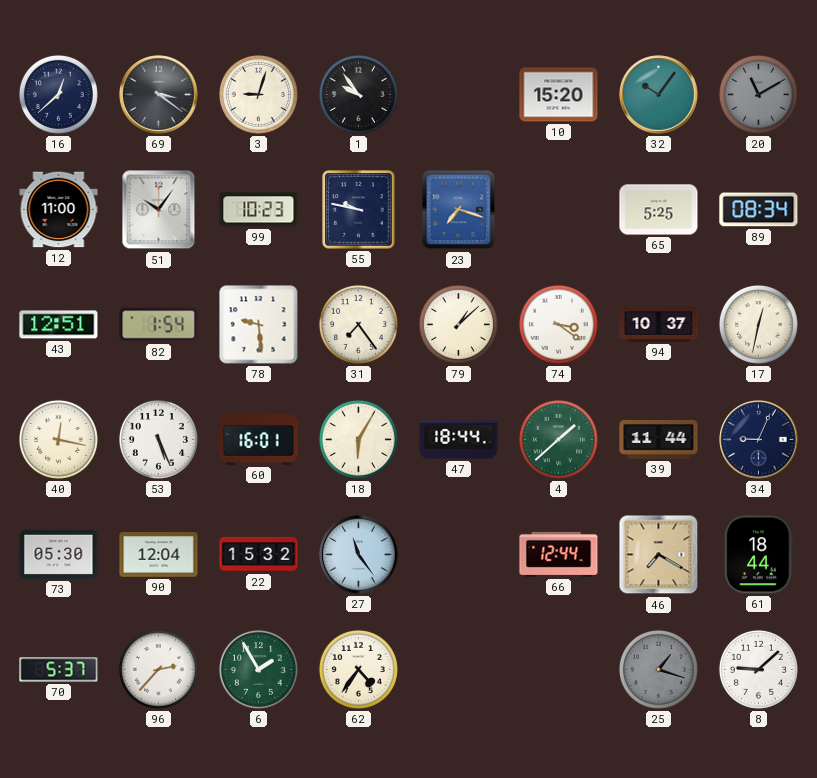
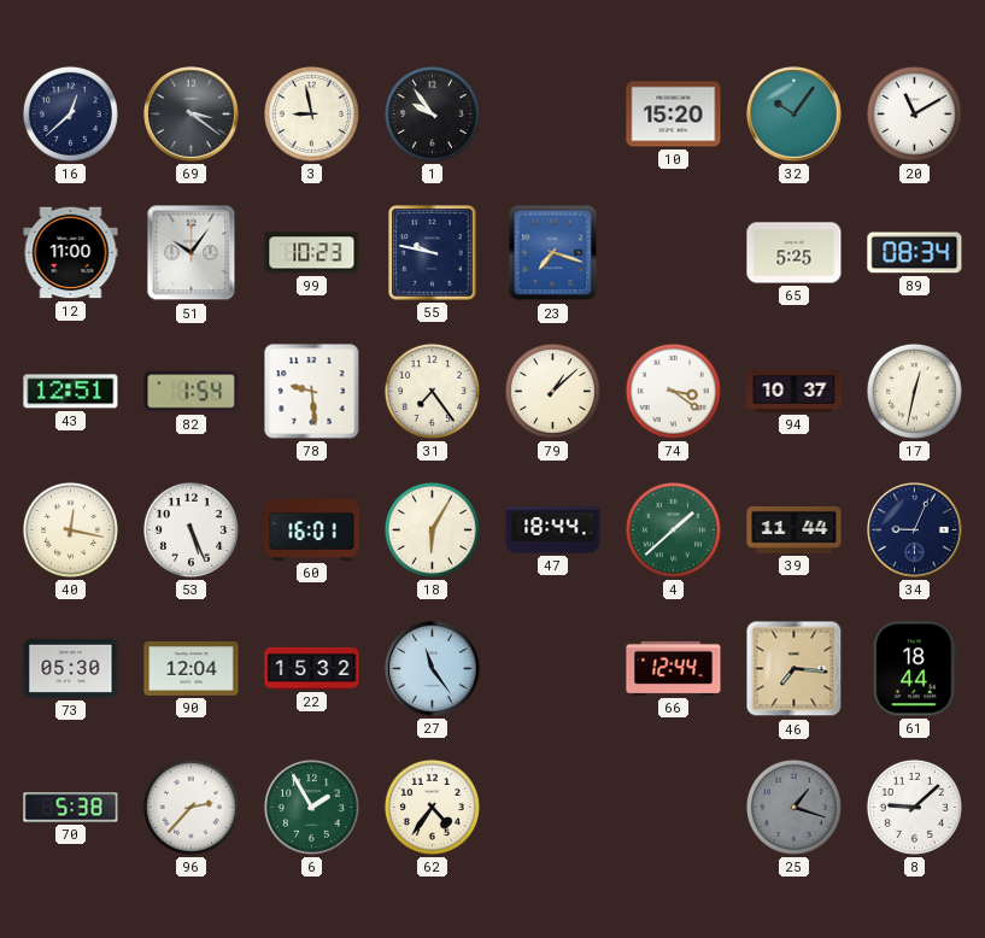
3: 9:03 -> 8:58 (311, 113)
20 dial: grey -> white (914, 113)
46: 7:20 -> 7:16 (795, 669)
70: 5:37 -> 5:38 (71, 808)
